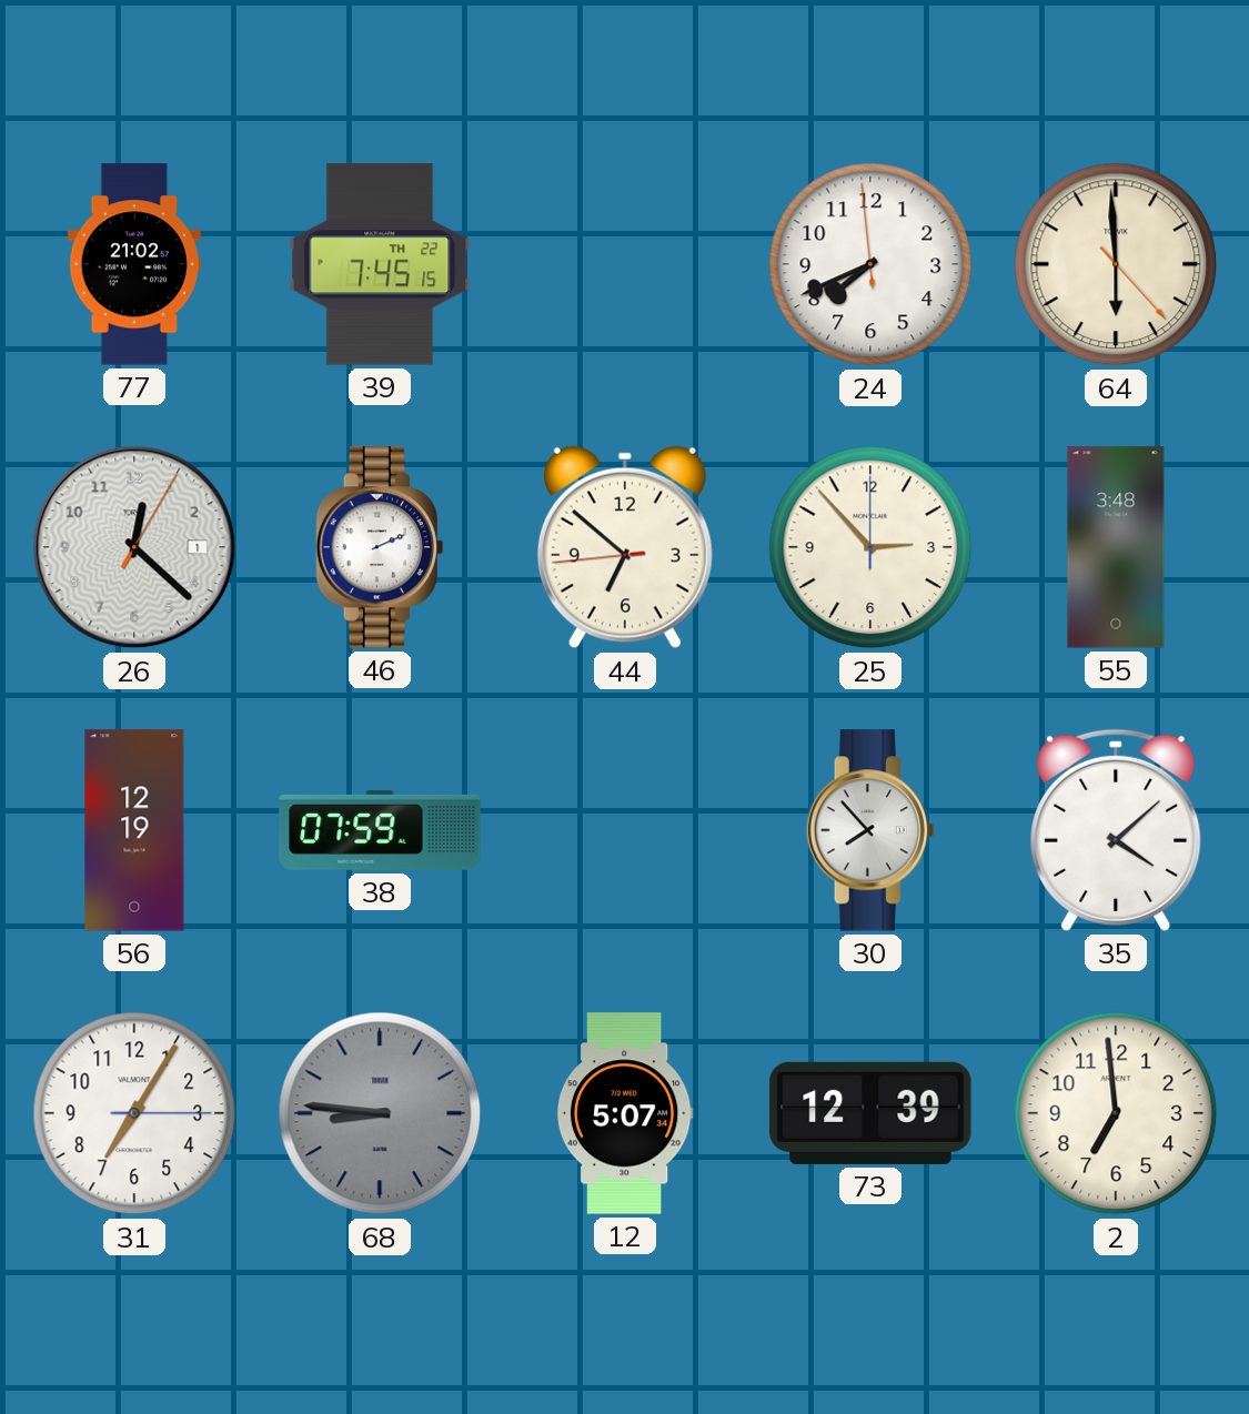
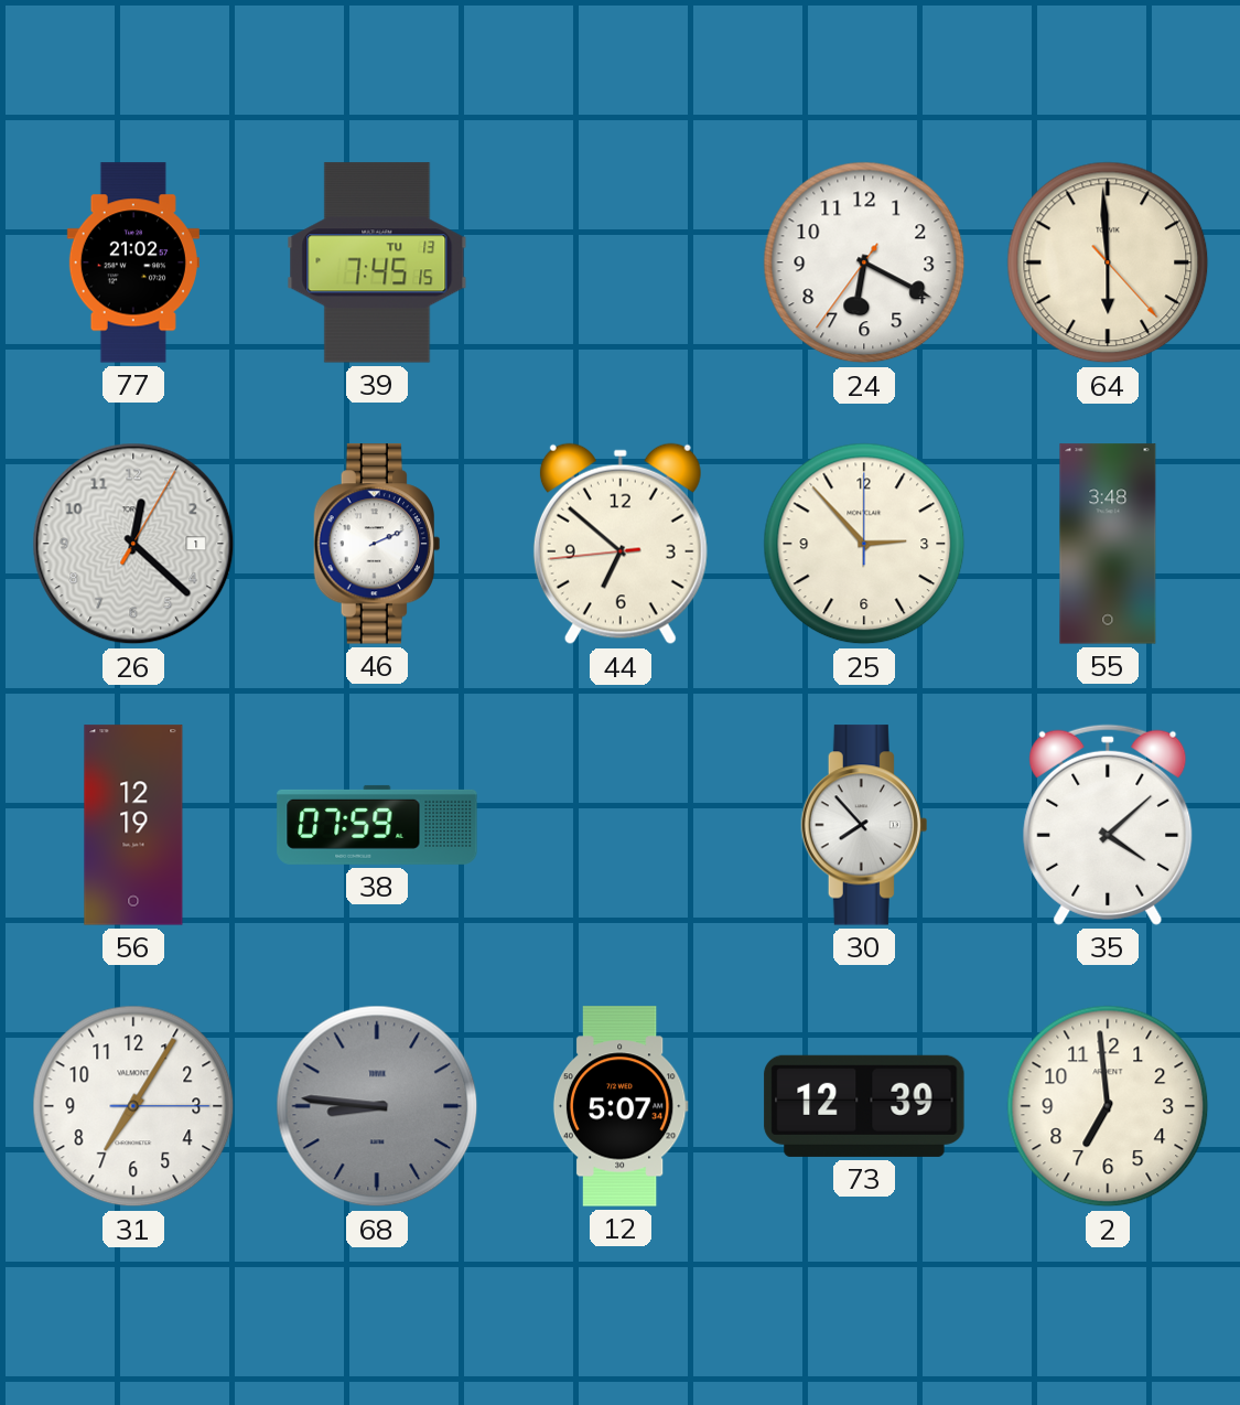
39 date: TH 22 -> TU 13 (377, 262)
24: 7:40 -> 6:19 (864, 262)
